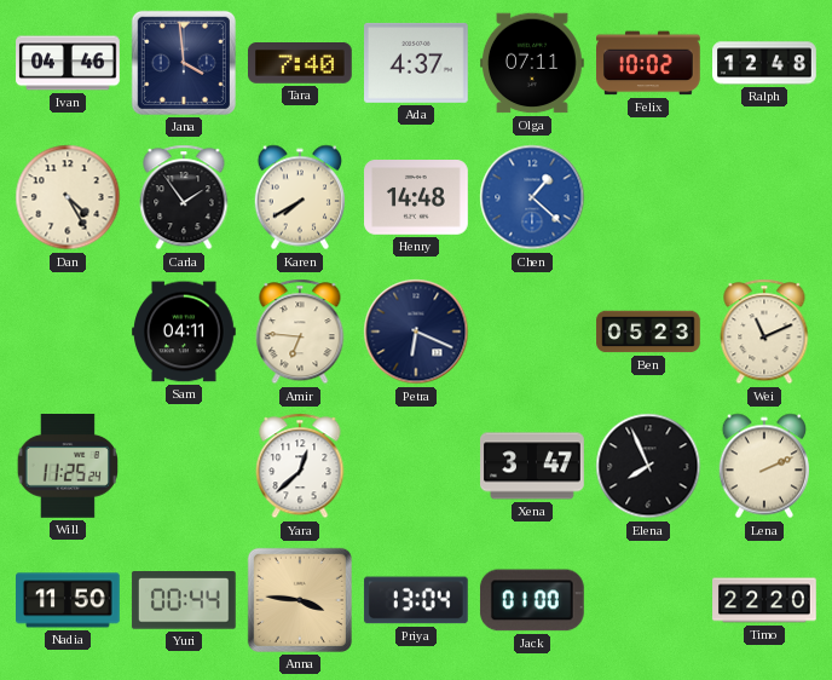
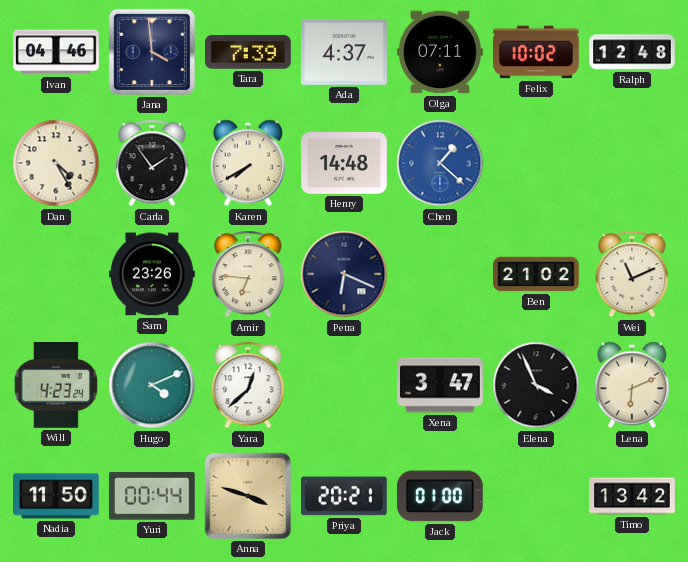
Tara: 7:40 -> 7:39 (249, 53)
Sam: 04:11 -> 23:26 (153, 274)
Ben: 05:23 -> 21:02 (536, 274)
Will: 11:25 -> 4:23 (56, 386)
Hugo: none -> 4:11 (152, 385)
Elena: 7:56 -> 3:56 (536, 385)
Lena: 2:11 -> 6:11 (631, 385)
Anna: 3:46 -> 3:48 (248, 496)
Priya: 13:04 -> 20:21 (344, 496)
Timo: 22:20 -> 13:42 (632, 496)
